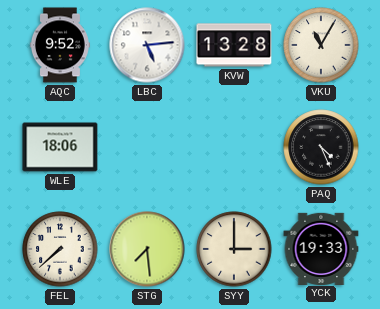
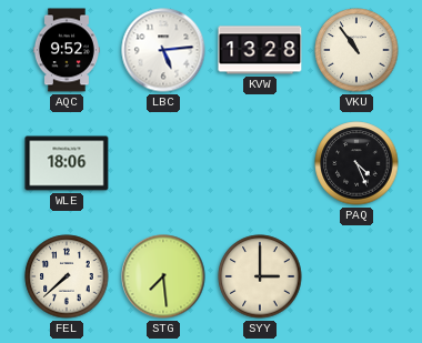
VKU: 11:05 -> 10:54 (356, 50)
YCK: 19:33 -> none (321, 248)
